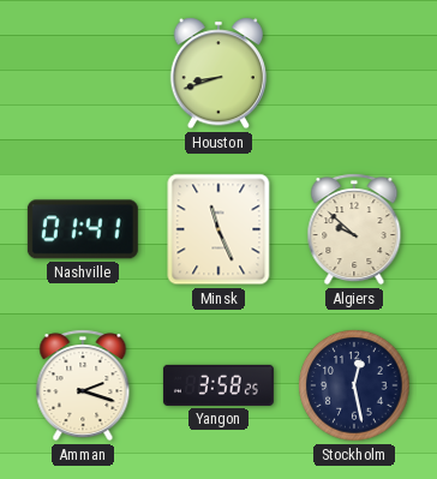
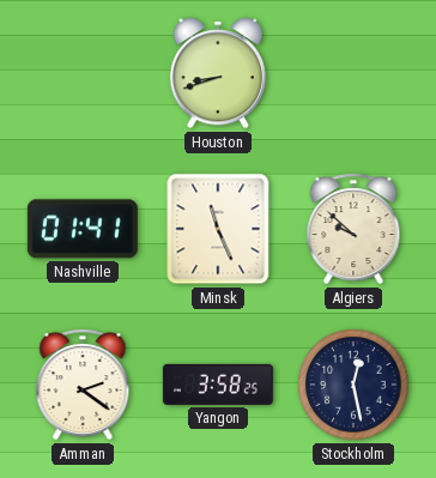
Amman: 2:18 -> 2:21 (83, 385)
